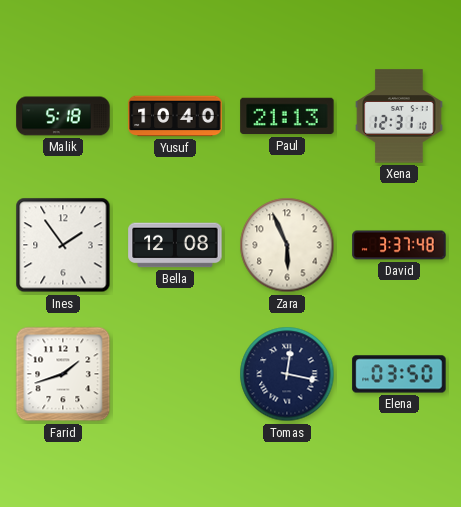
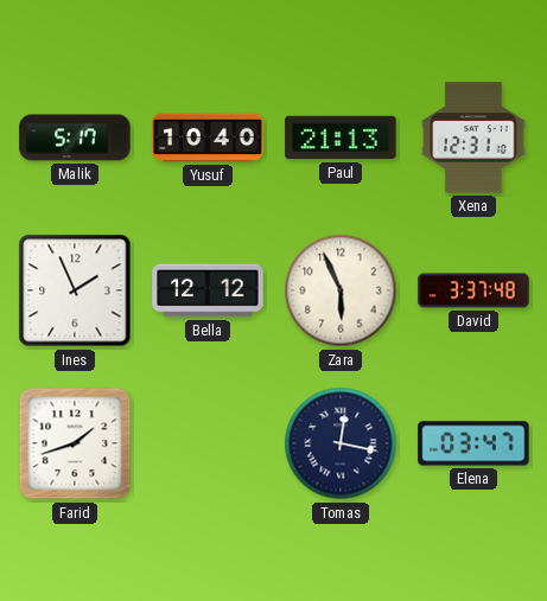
Malik: 5:18 -> 5:17 (75, 138)
Ines: 1:54 -> 1:56 (75, 290)
Bella: 12:08 -> 12:12 (208, 290)
Elena: 03:50 -> 03:47 (473, 443)
